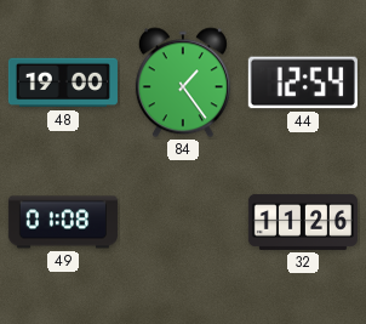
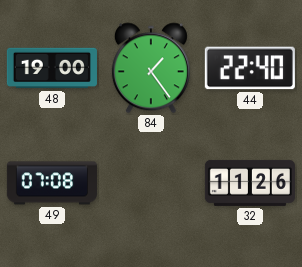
44: 12:54 -> 22:40 (250, 68)
49: 01:08 -> 07:08 (52, 183)
